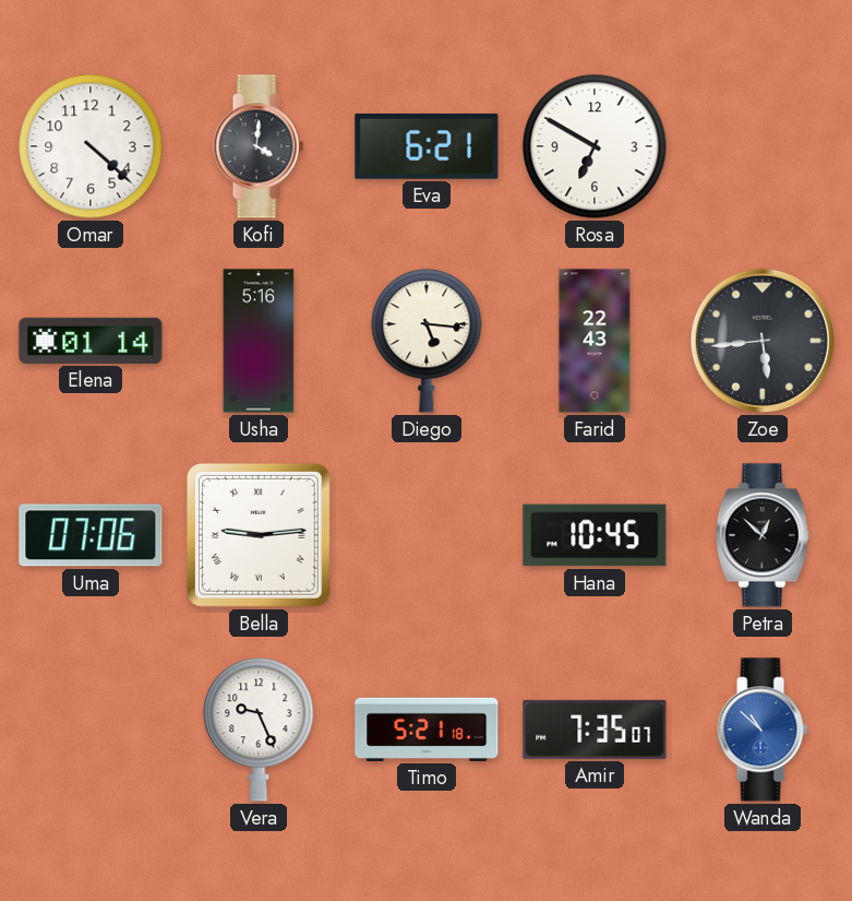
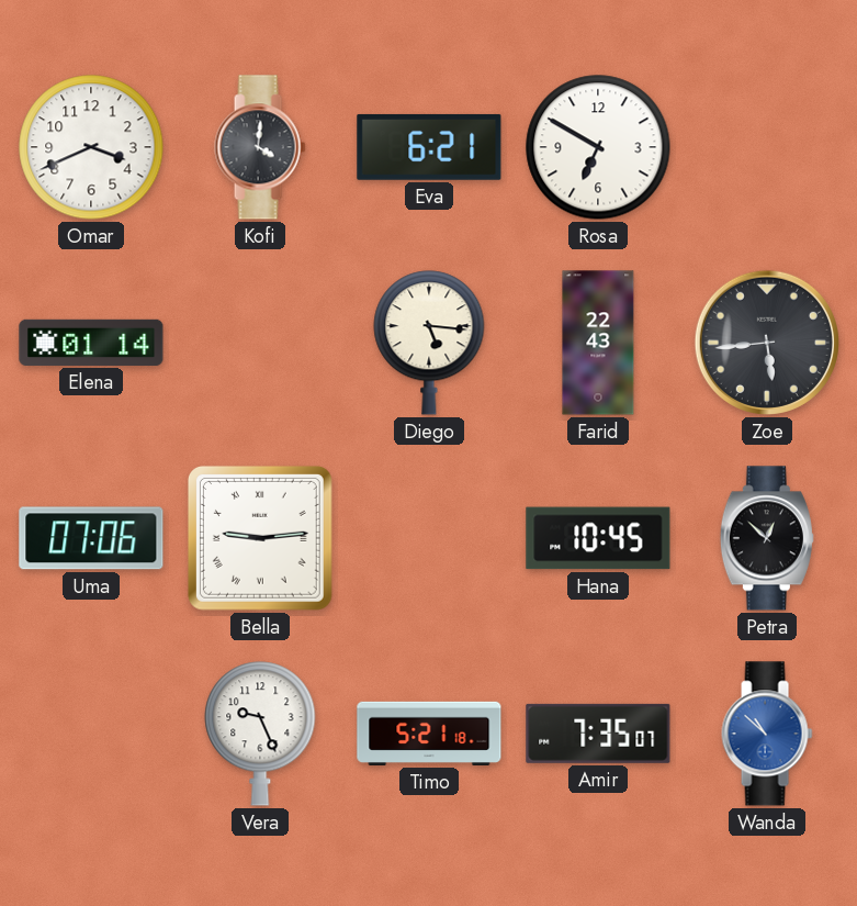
Omar: 4:22 -> 3:41 (91, 147)
Usha: 5:16 -> none (259, 341)
